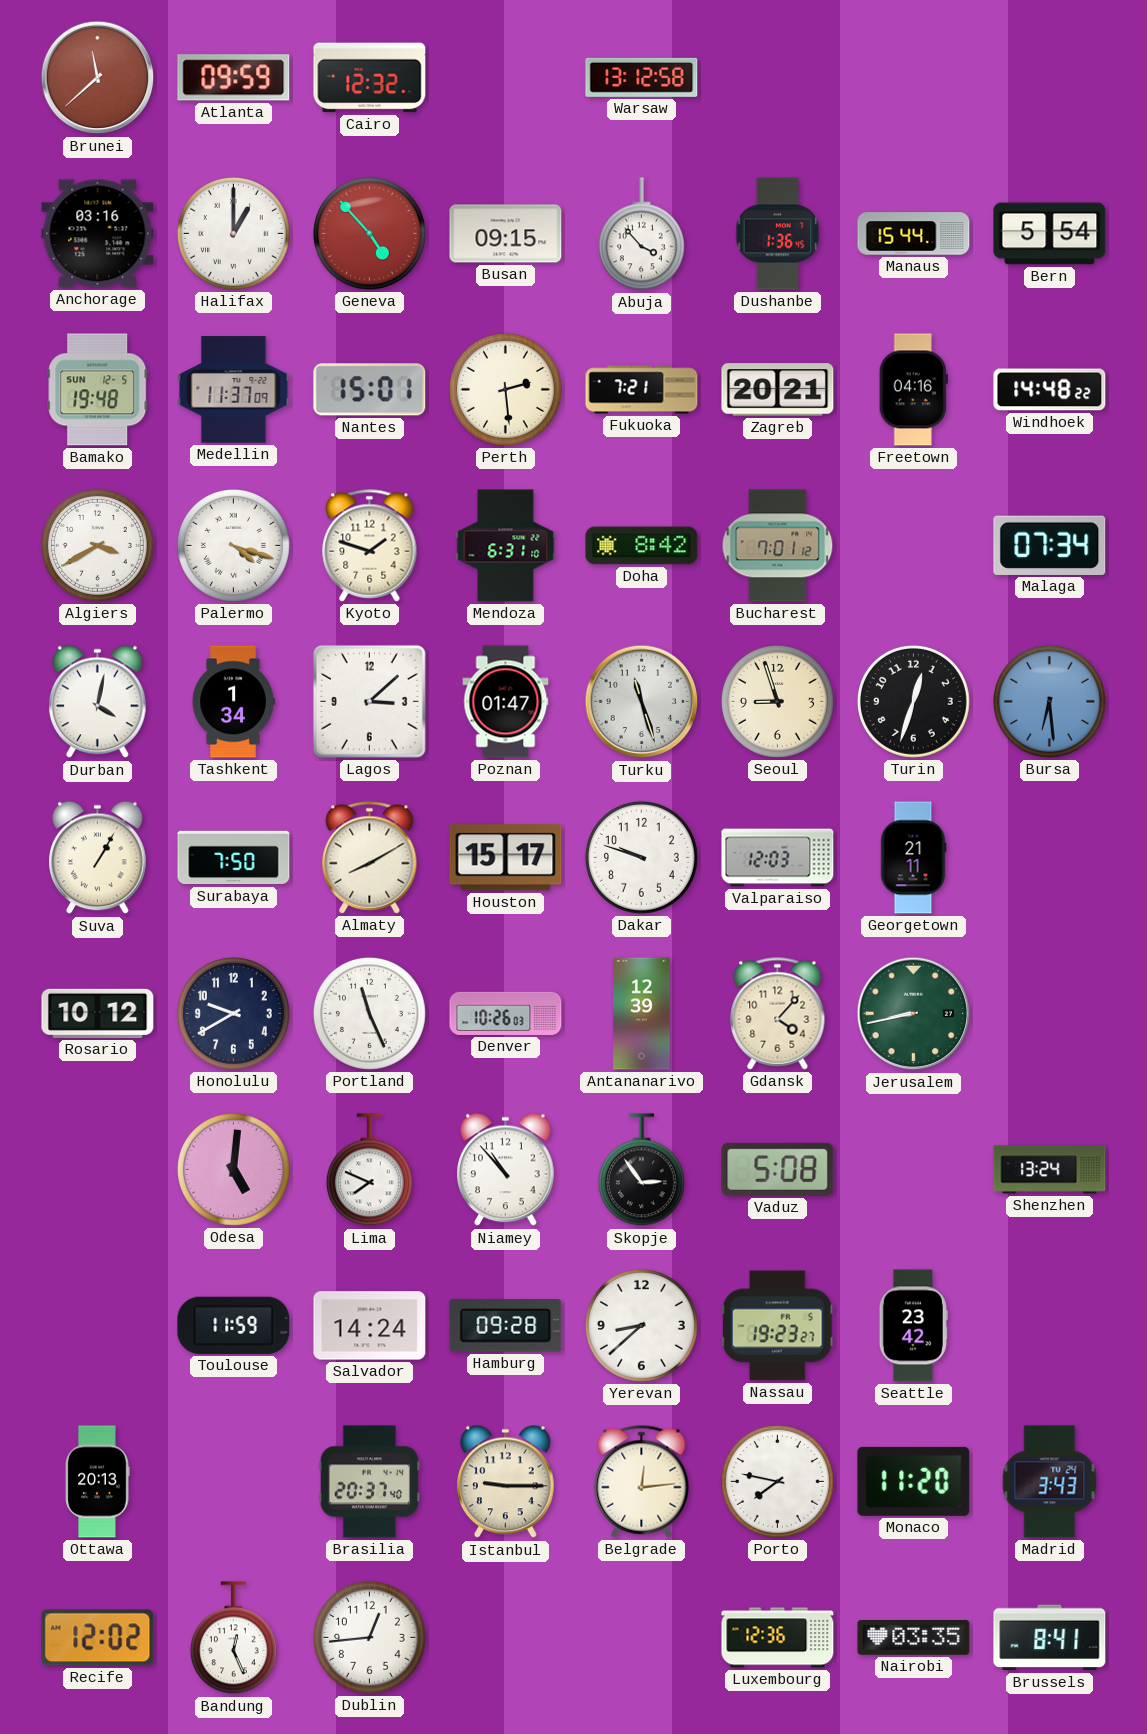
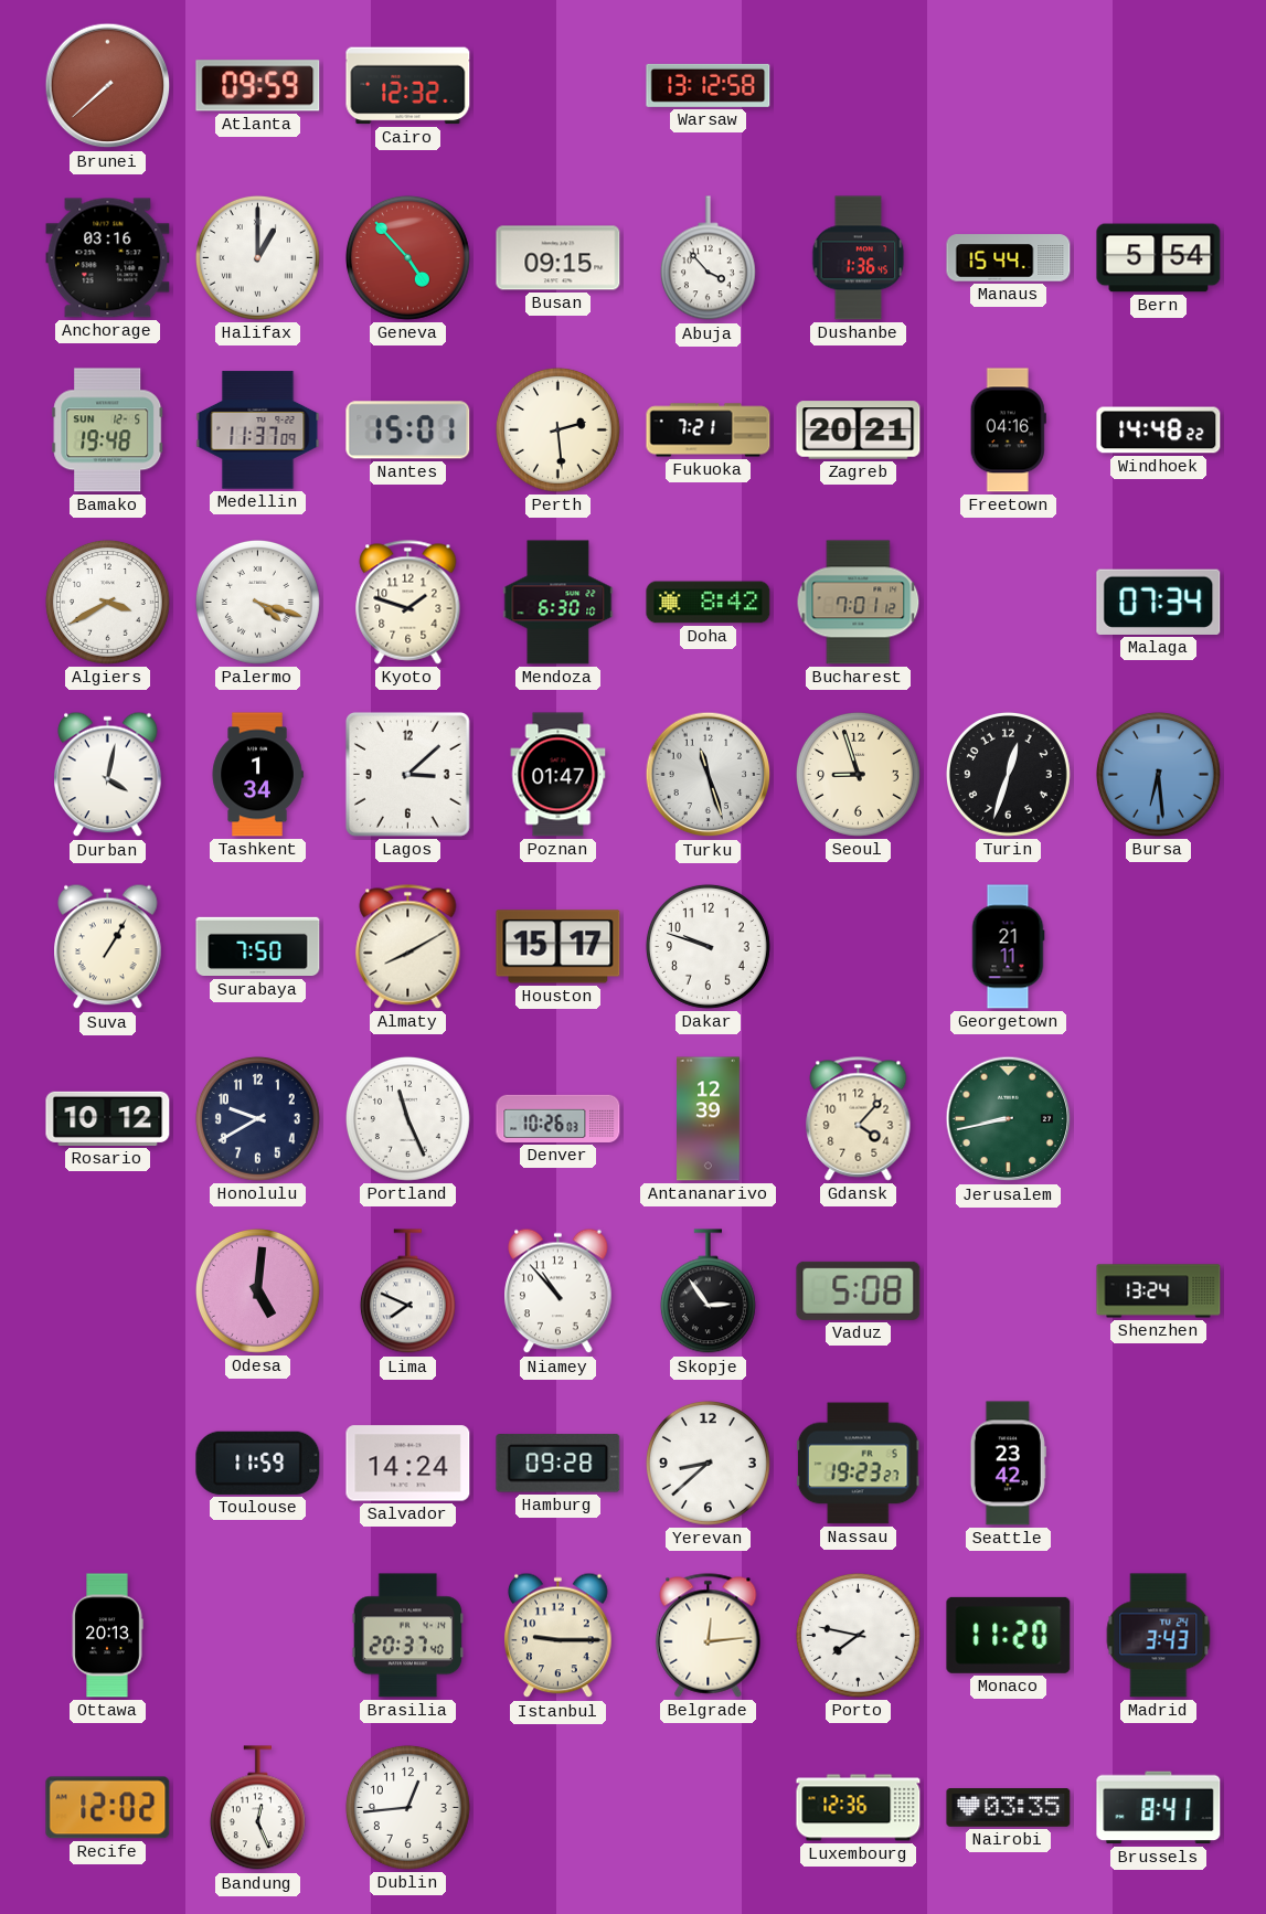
Brunei: 11:38 -> 7:38 (108, 86)
Mendoza: 6:31 -> 6:30 (558, 603)
Valparaiso: 12:03 -> none (778, 858)
